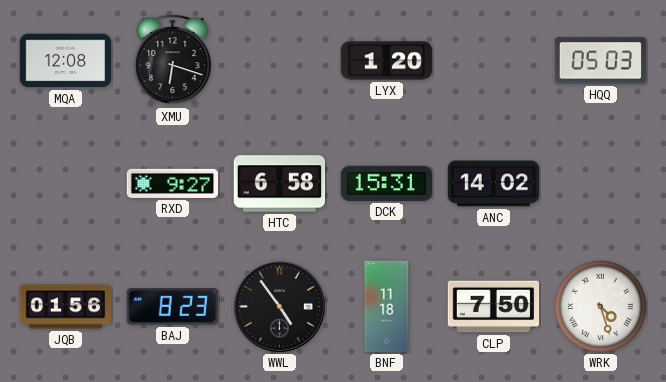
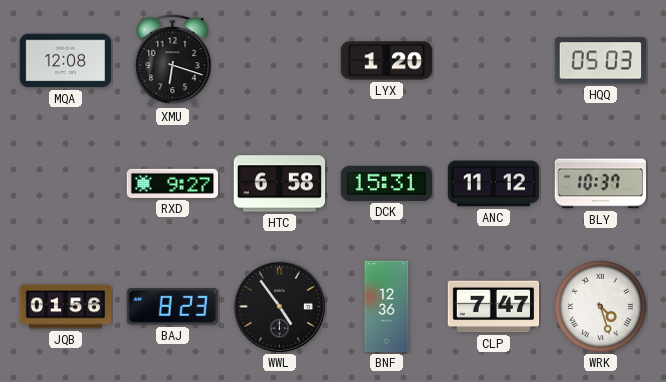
ANC: 14:02 -> 11:12 (494, 184)
BLY: none -> 10:37 (601, 184)
BNF: 11:18 -> 12:36 (387, 307)
CLP: 7:50 -> 7:47 (494, 307)
